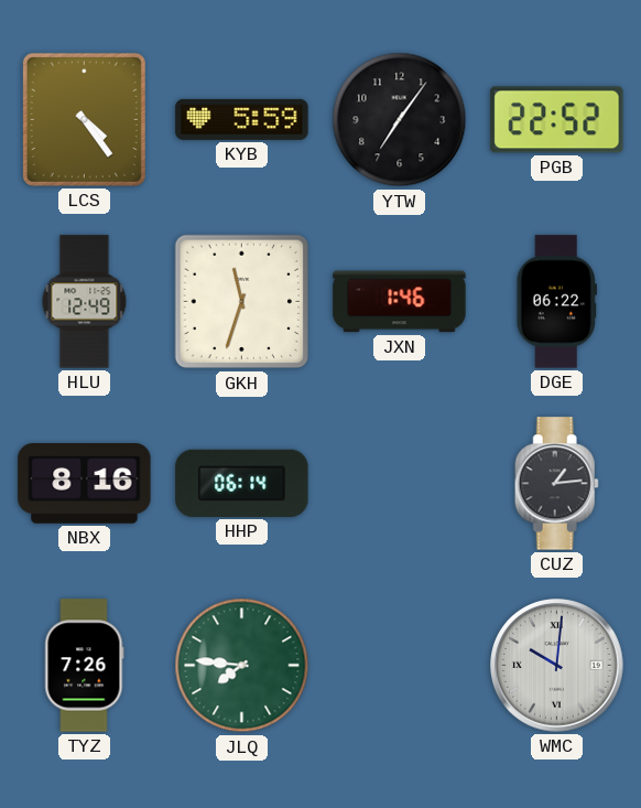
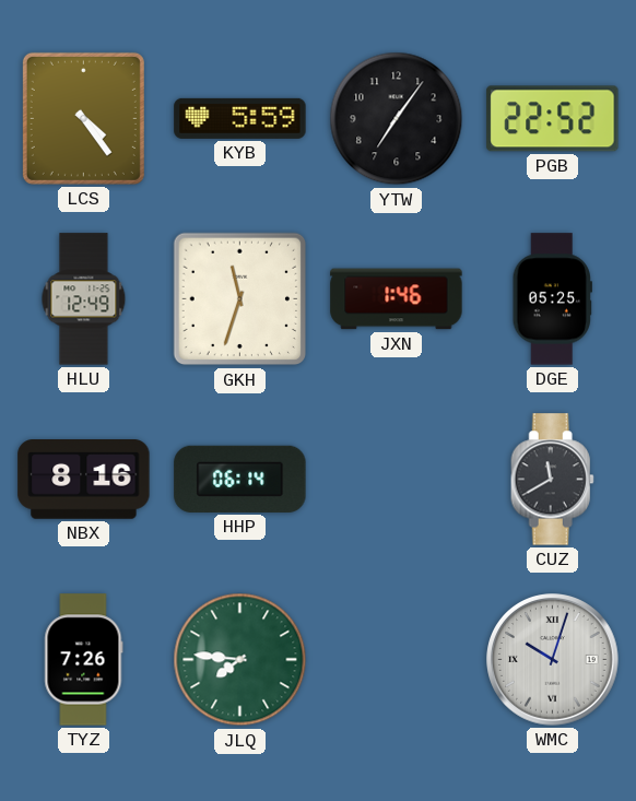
DGE: 06:22 -> 05:25 (552, 299)
CUZ: 1:14 -> 11:40 (552, 480)
WMC: 10:01 -> 10:03 (553, 660)
